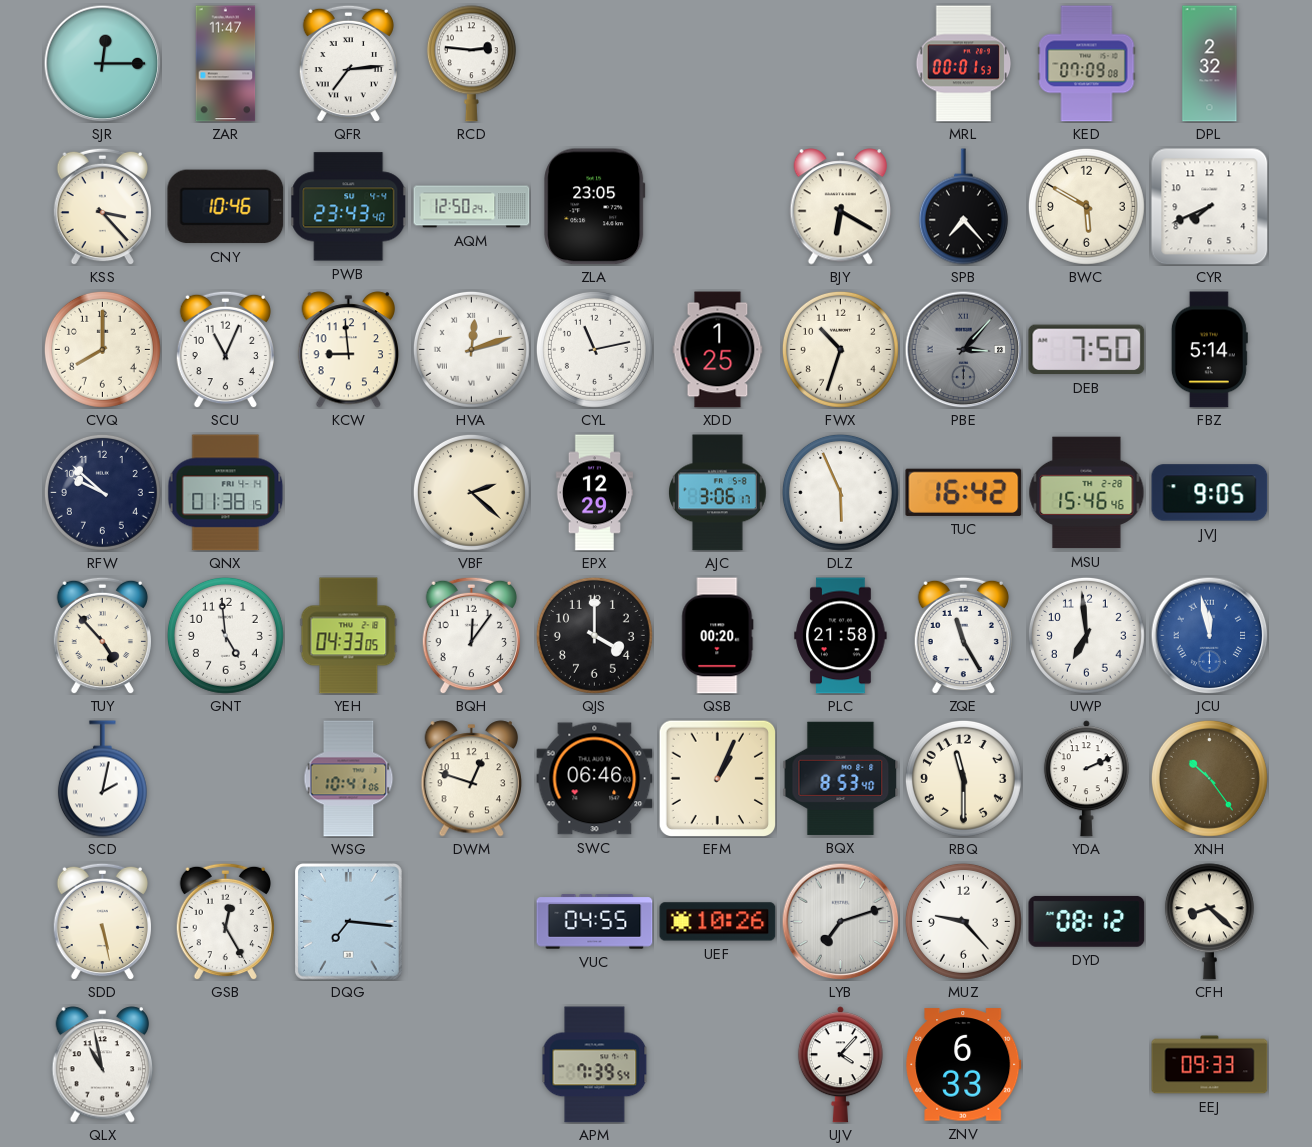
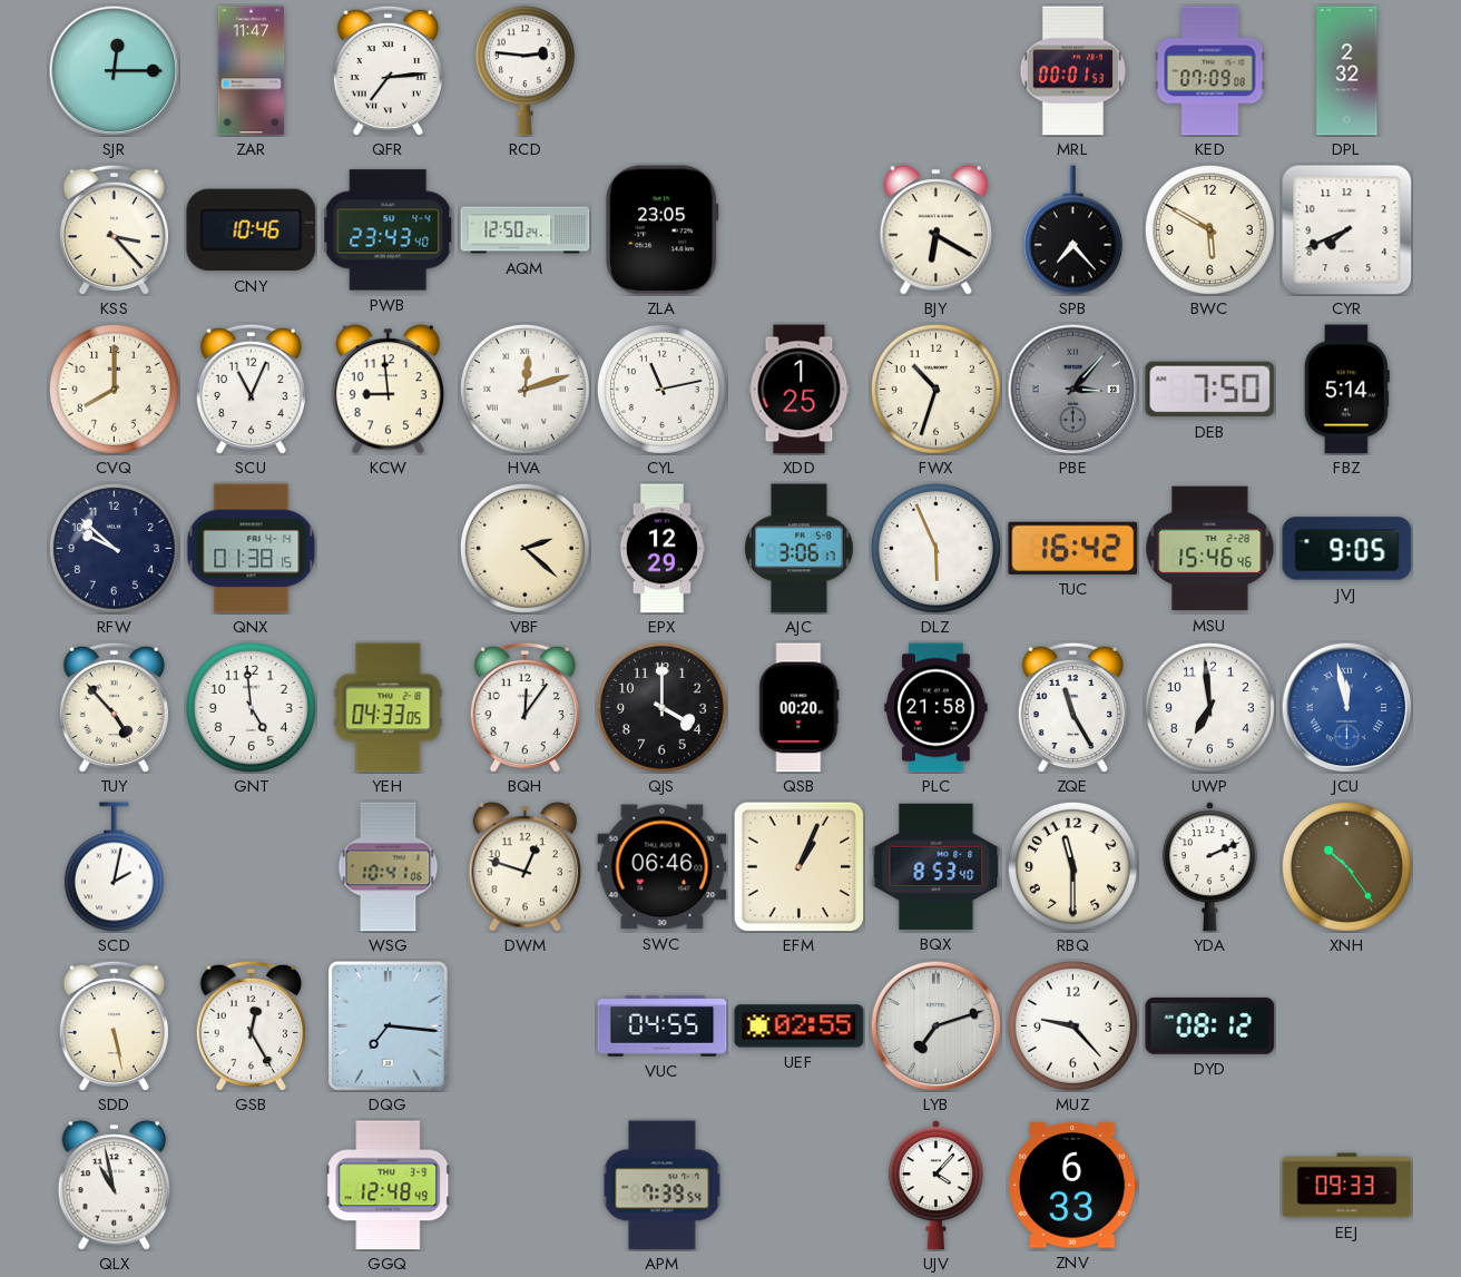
UEF: 10:26 -> 02:55 (800, 1026)
CFH: 8:22 -> none (1209, 922)
GGQ: none -> 12:48 (389, 1186)
